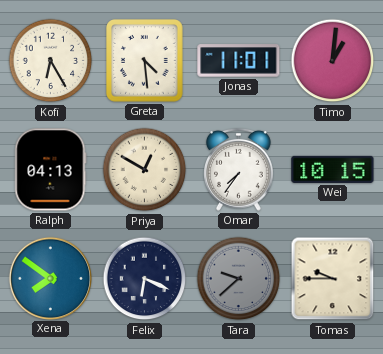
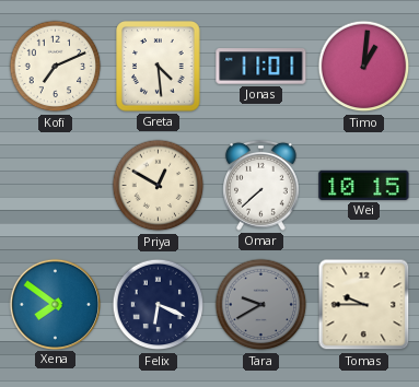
Kofi: 6:25 -> 7:11 (56, 67)
Ralph: 04:13 -> none (51, 170)
Omar: 7:36 -> 7:38 (261, 185)
Tara: 9:38 -> 9:40 (261, 305)
